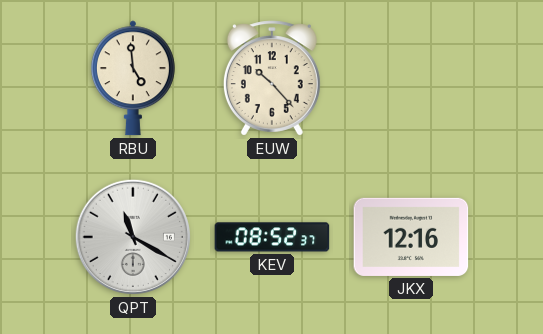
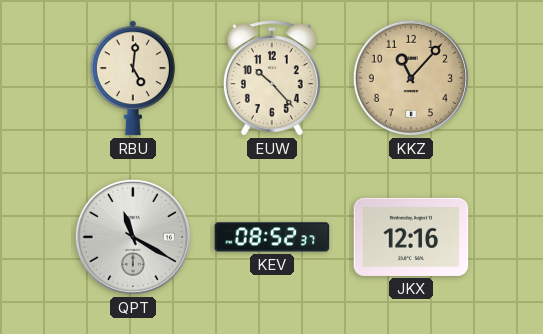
RBU: 4:59 -> 5:01 (133, 78)
KKZ: none -> 11:07 (411, 78)
